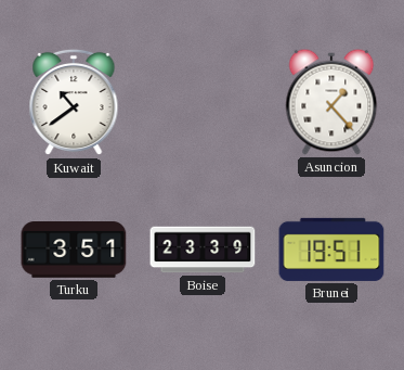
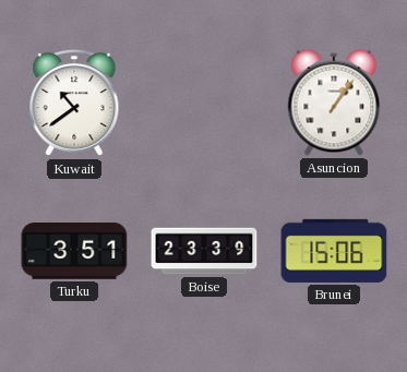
Asuncion: 1:23 -> 1:06 (334, 103)
Brunei: 19:51 -> 15:06 (334, 251)
